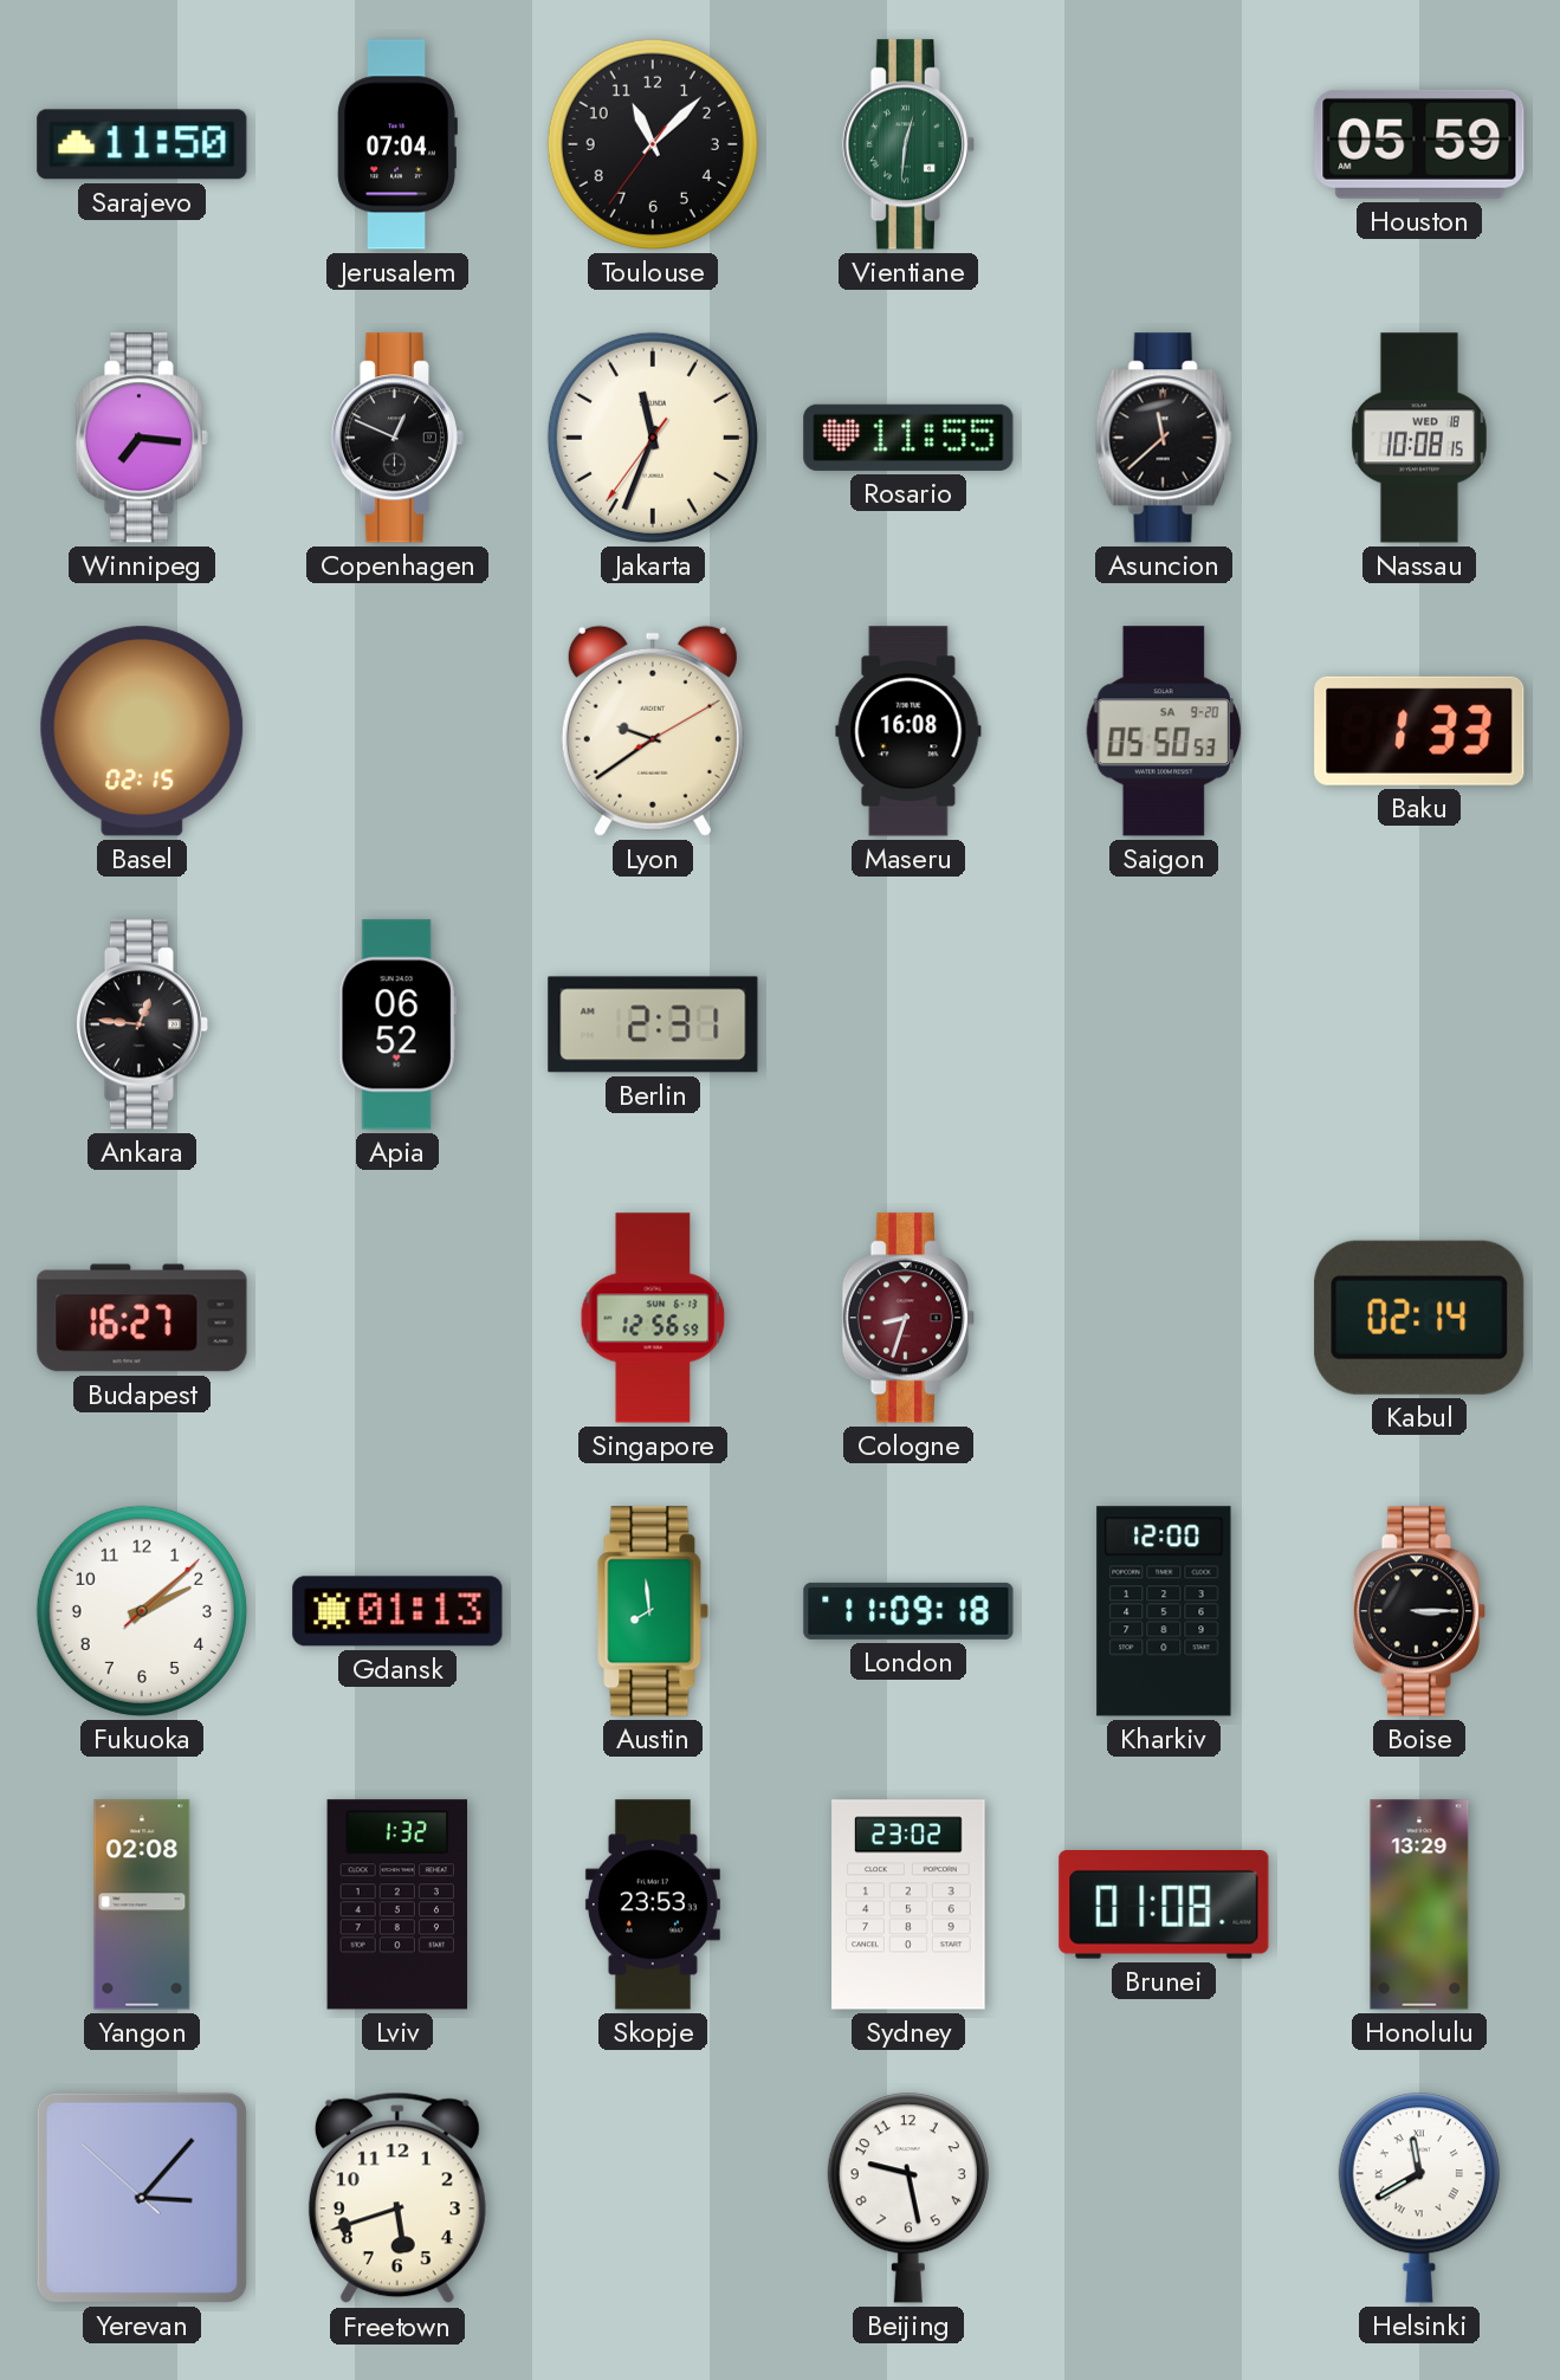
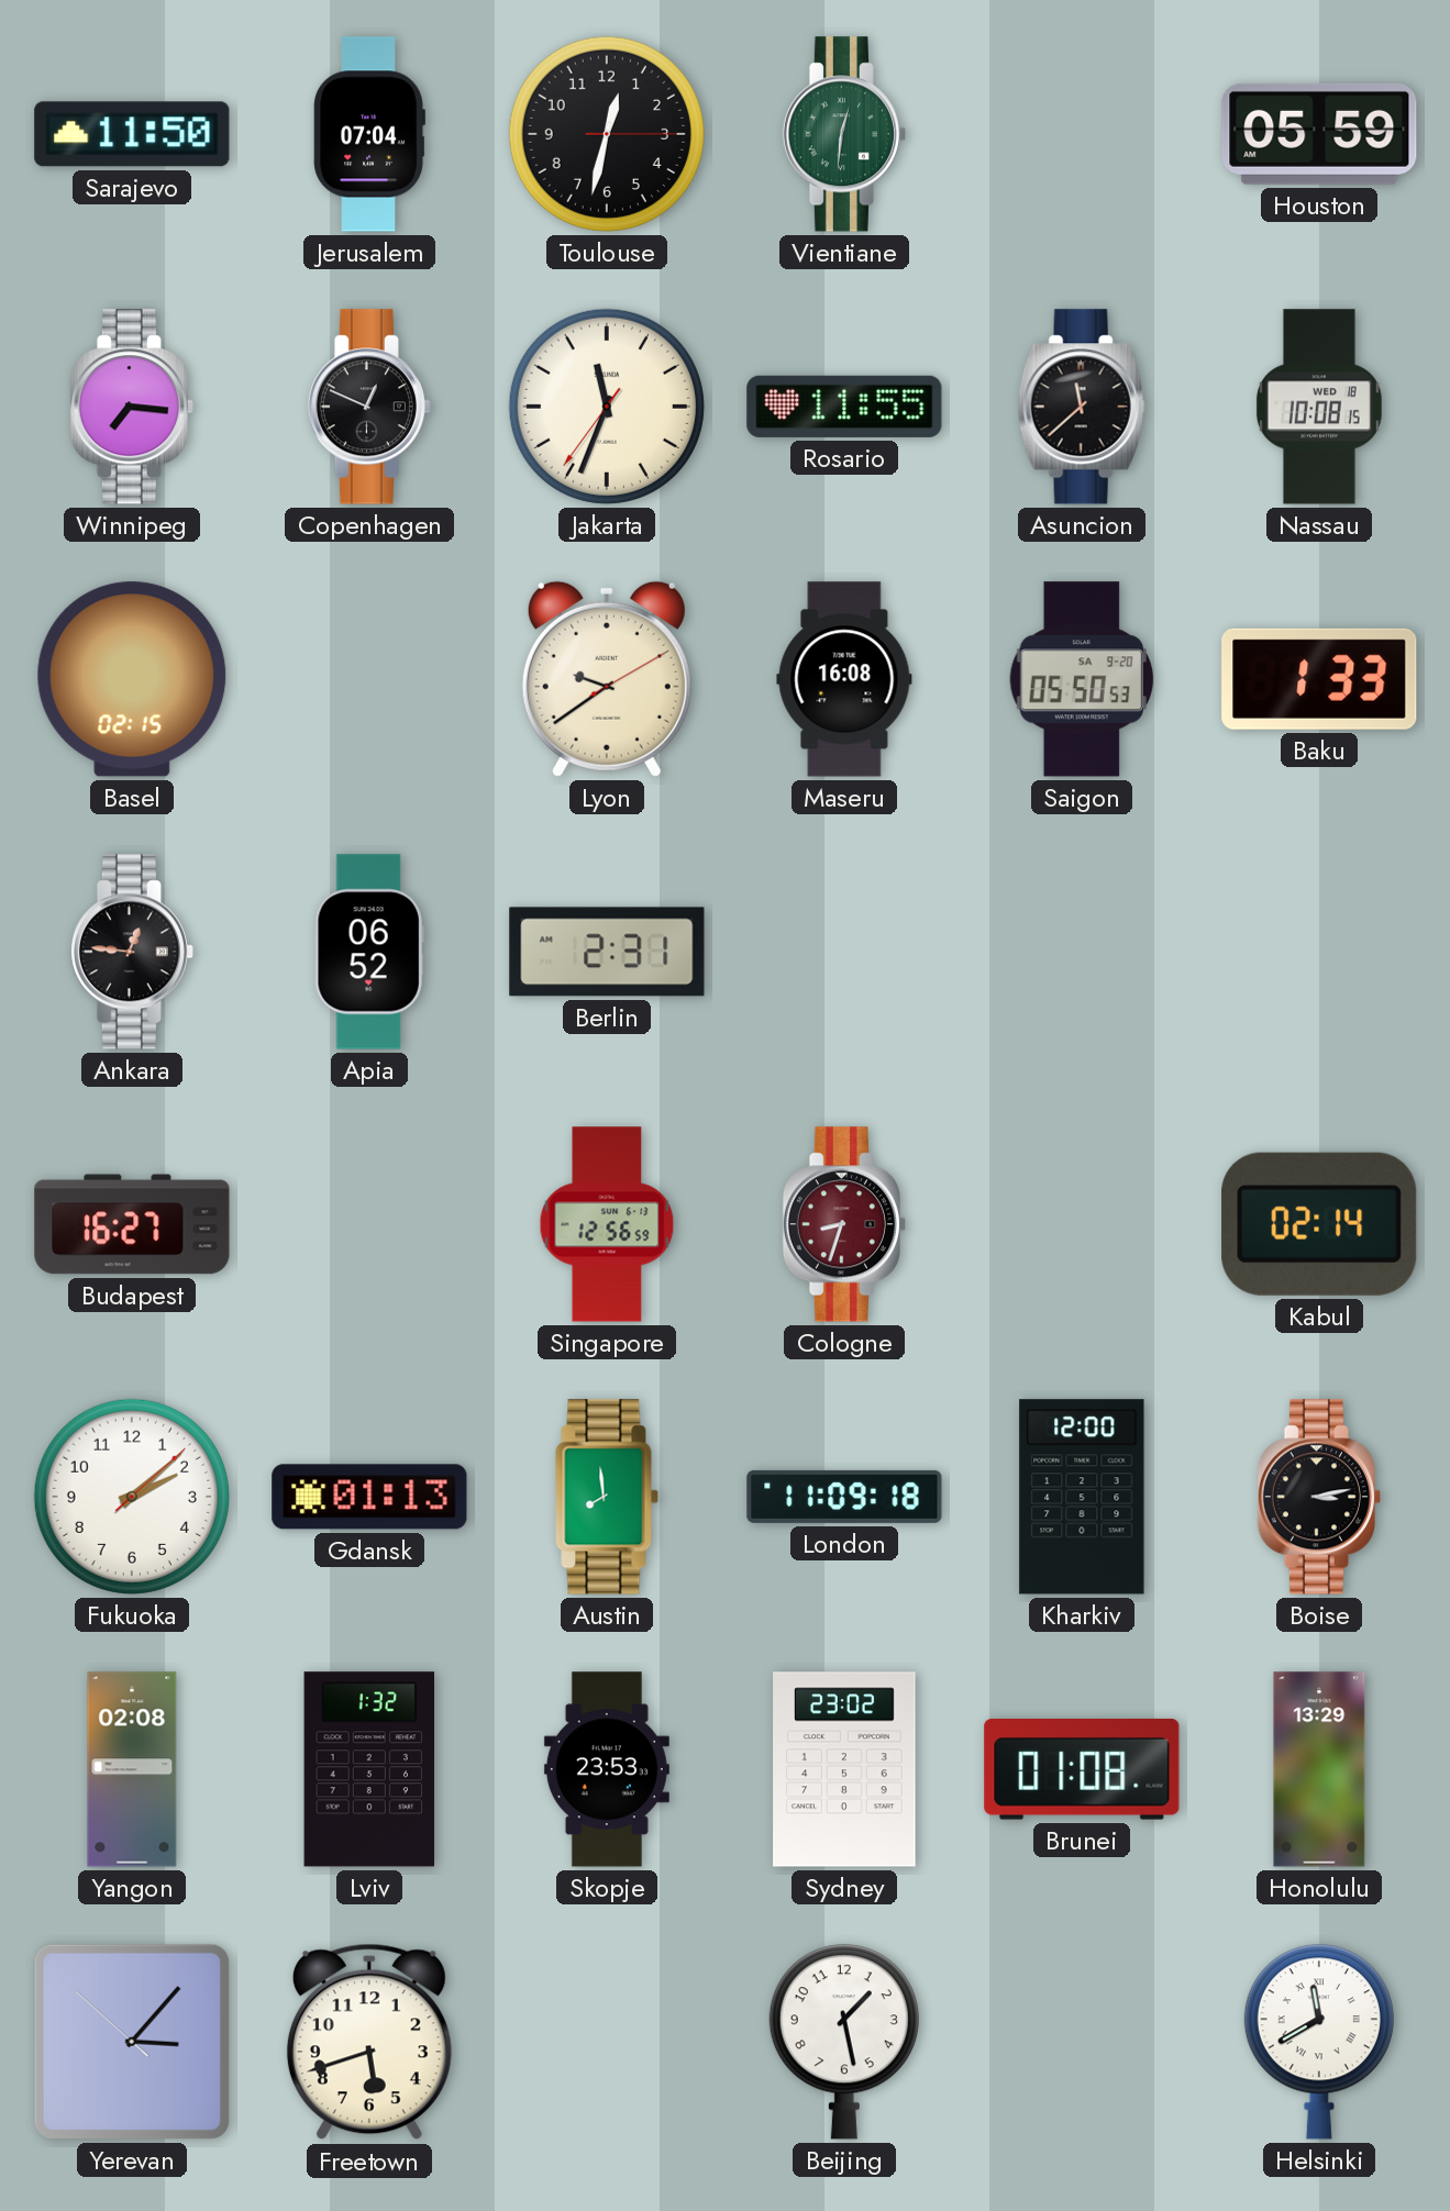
Toulouse: 11:07 -> 12:32 (607, 134)
Boise: 3:15 -> 3:13 (1319, 1497)
Beijing: 9:28 -> 1:28 (844, 2042)
